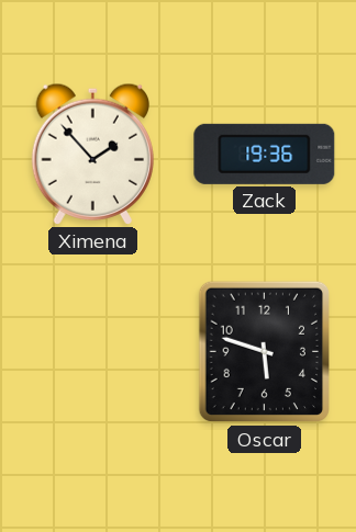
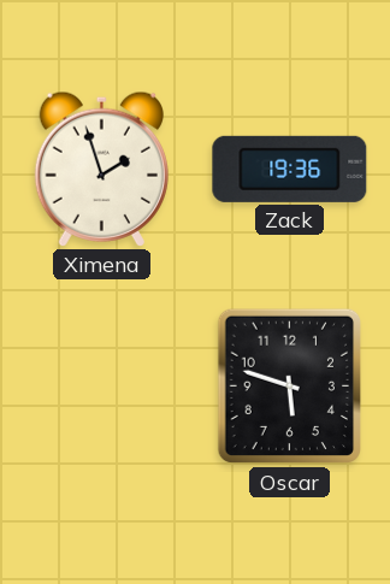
Ximena: 1:53 -> 1:57 (101, 169)
